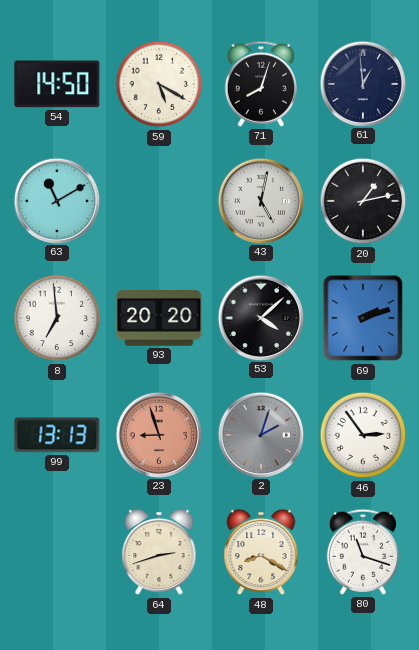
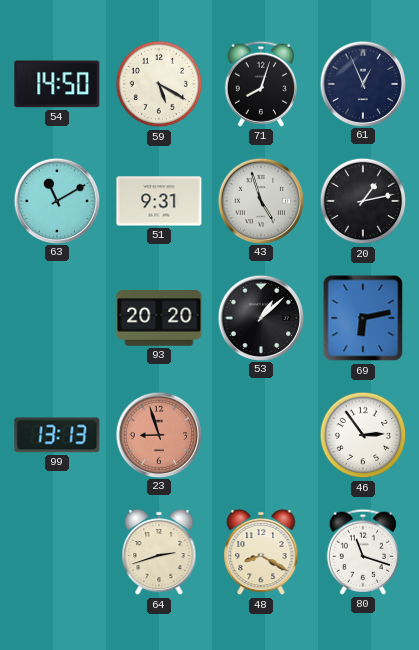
61: 12:59 -> 12:56 (362, 83)
51: none -> 9:31 (159, 201)
43: 5:02 -> 4:57 (260, 200)
8: 6:59 -> none (57, 318)
53: 4:08 -> 1:08 (260, 317)
69: 2:12 -> 6:13 (363, 318)
2: 2:03 -> none (260, 434)
